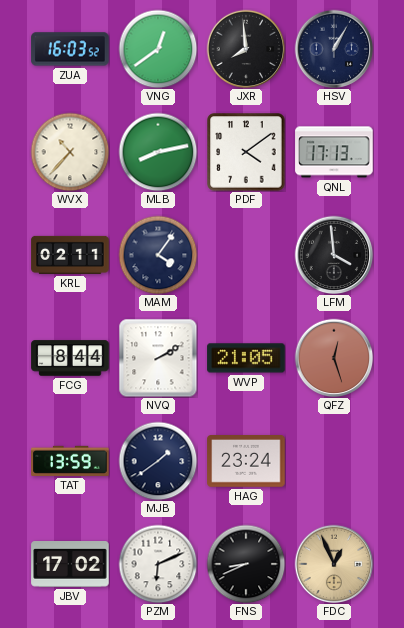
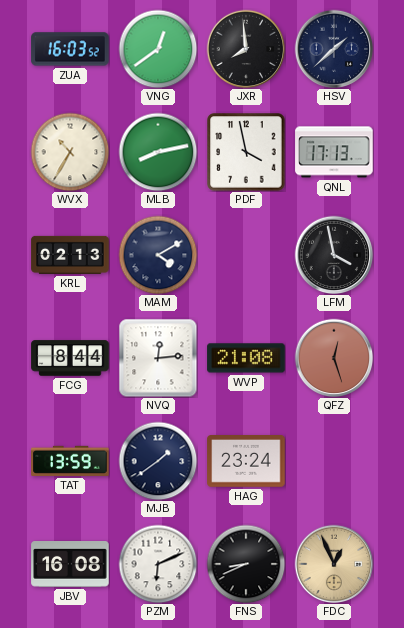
HSV: 1:05 -> 1:38 (334, 49)
WVX: 10:37 -> 10:35 (70, 152)
PDF: 4:09 -> 3:58 (246, 152)
KRL: 02:11 -> 02:13 (70, 255)
MAM: 4:06 -> 4:10 (158, 255)
LFM: 3:59 -> 3:58 (334, 255)
NVQ: 2:10 -> 12:14 (158, 358)
WVP: 21:05 -> 21:08 (246, 358)
JBV: 17:02 -> 16:08 (70, 565)
